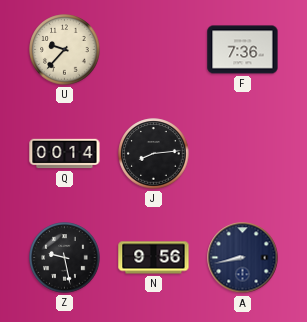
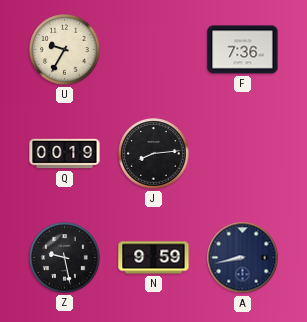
U: 9:37 -> 9:35 (65, 50)
Q: 00:14 -> 00:19 (65, 154)
N: 9:56 -> 9:59 (154, 258)
